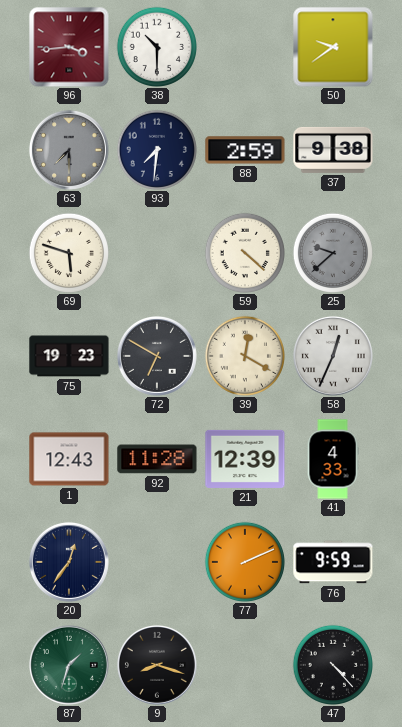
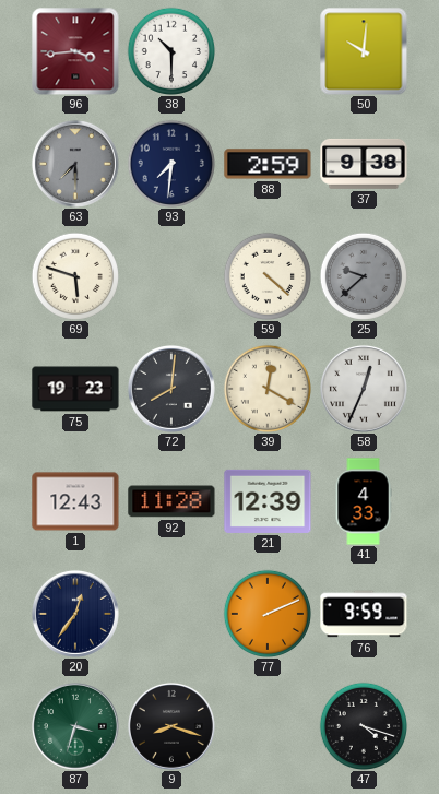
50: 9:39 -> 10:01 (364, 51)
72: 6:50 -> 8:01 (171, 389)
87: 1:33 -> 3:33 (75, 726)
47: 4:23 -> 4:18 (364, 726)
